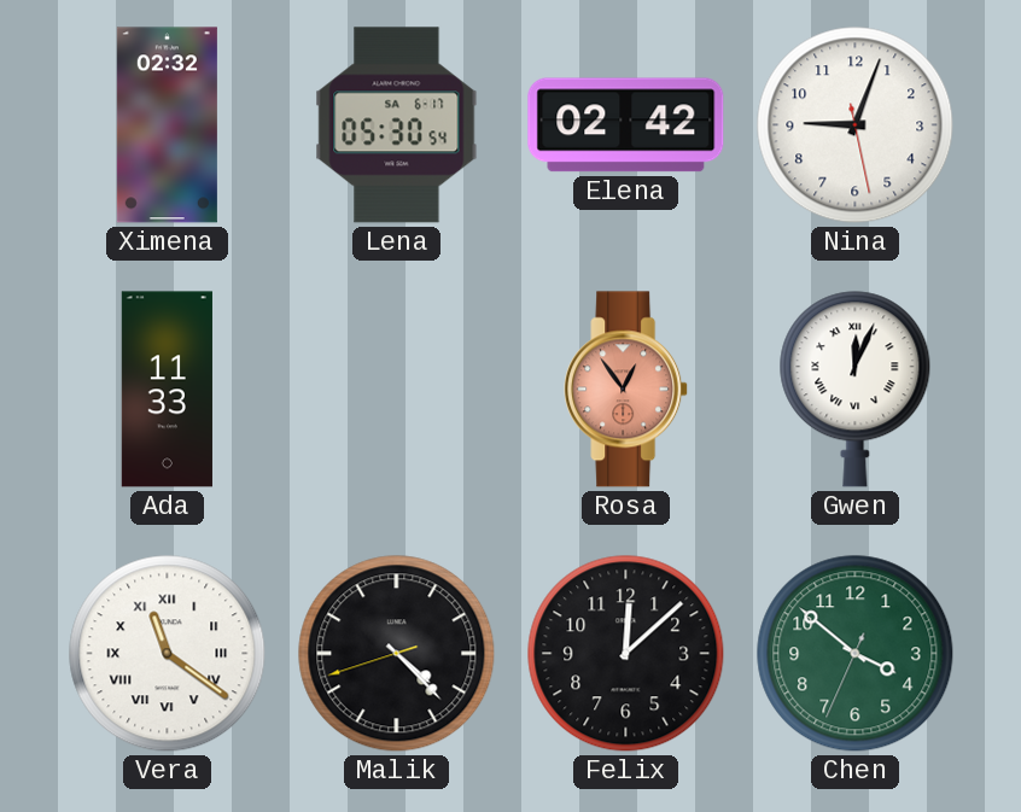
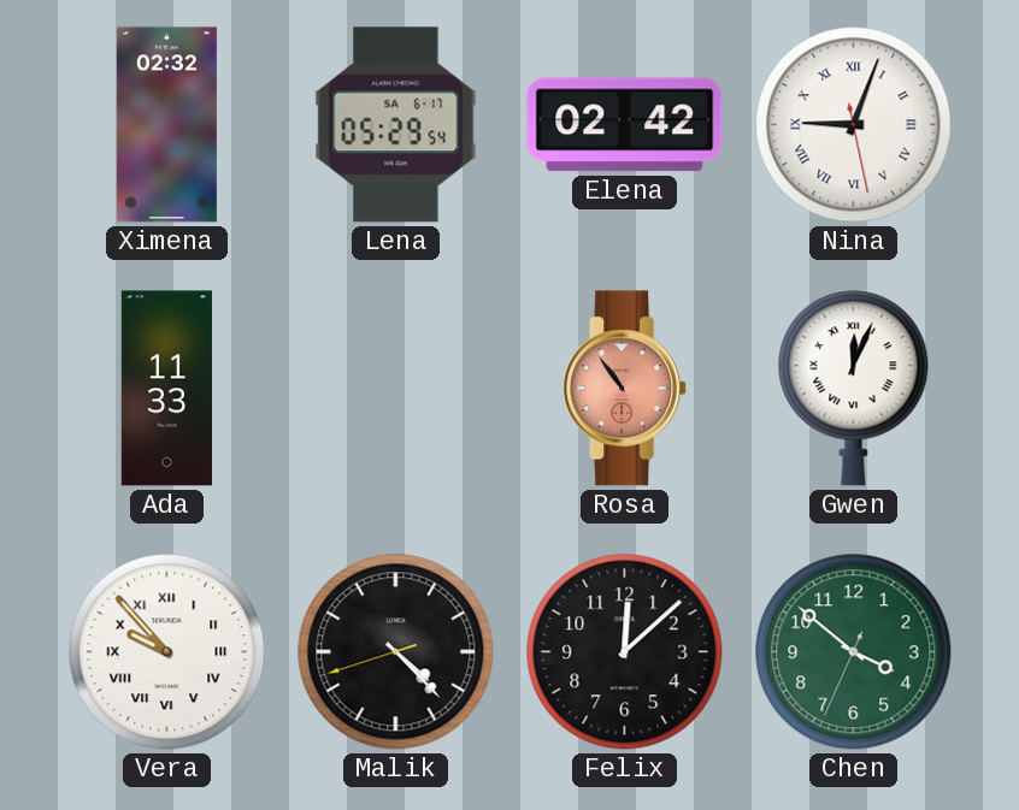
Lena: 05:30 -> 05:29 (396, 125)
Nina numerals: Arabic -> Roman (854, 125)
Rosa: 12:54 -> 10:54 (625, 389)
Vera: 11:21 -> 9:53 (167, 652)
